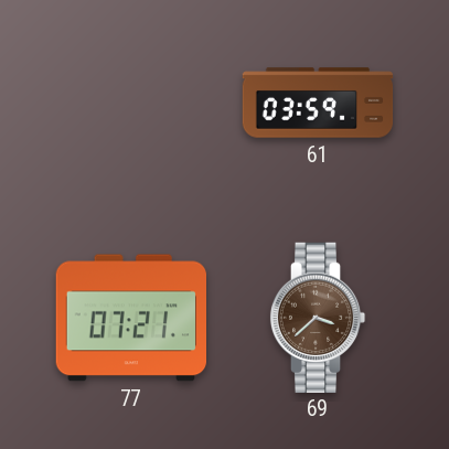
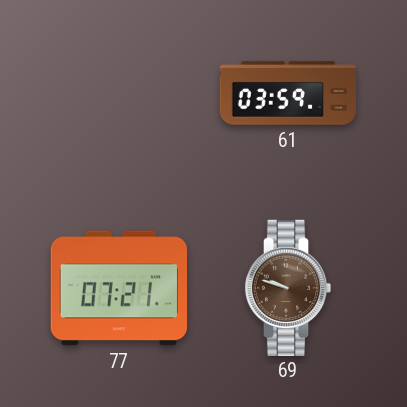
69: 3:38 -> 9:48 (288, 287)
